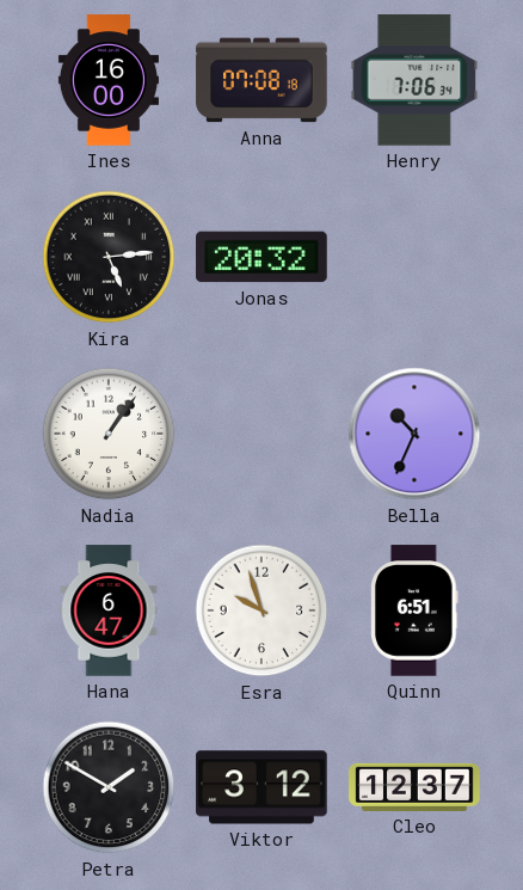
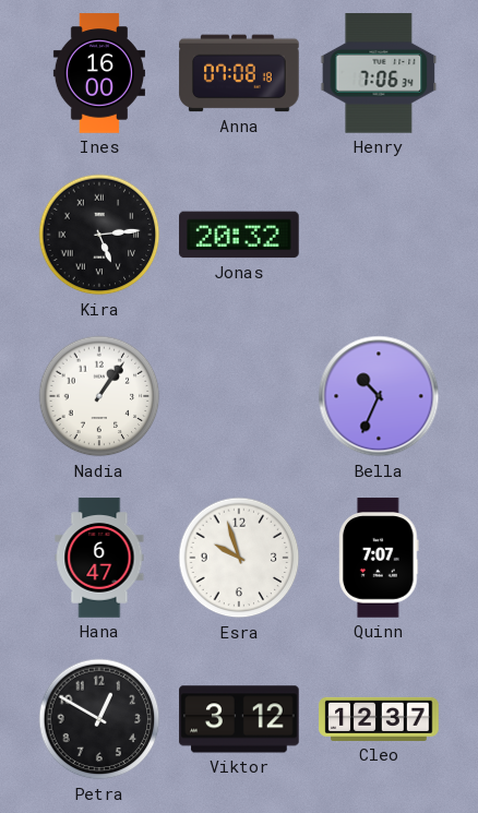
Quinn: 6:51 -> 7:07 (379, 558)
Petra: 1:50 -> 12:50 (99, 719)
